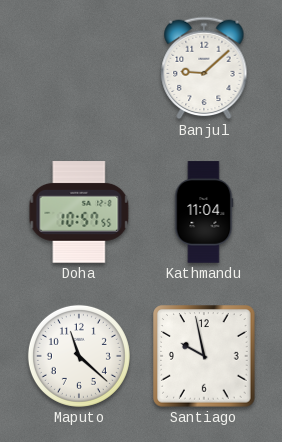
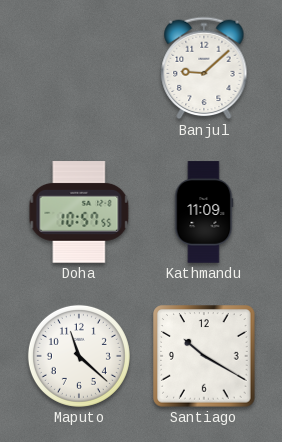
Kathmandu: 11:04 -> 11:09 (204, 212)
Santiago: 9:58 -> 10:20 (204, 356)
